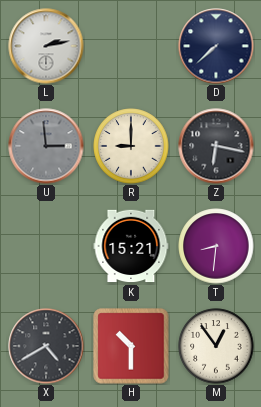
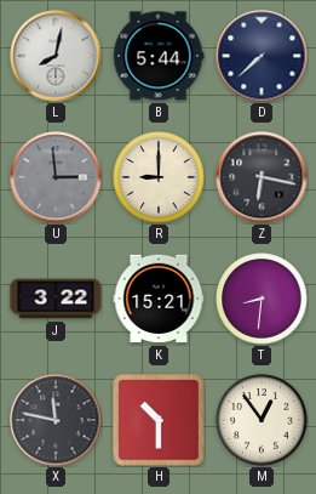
L: 2:13 -> 8:02 (56, 56)
B: none -> 5:44 (159, 56)
J: none -> 3:22 (56, 299)
X: 4:40 -> 11:47 (56, 420)
